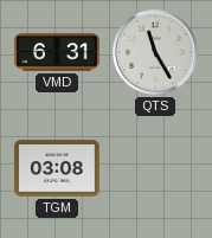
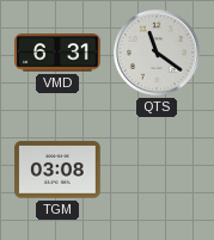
QTS: 11:25 -> 11:21 (157, 53)
